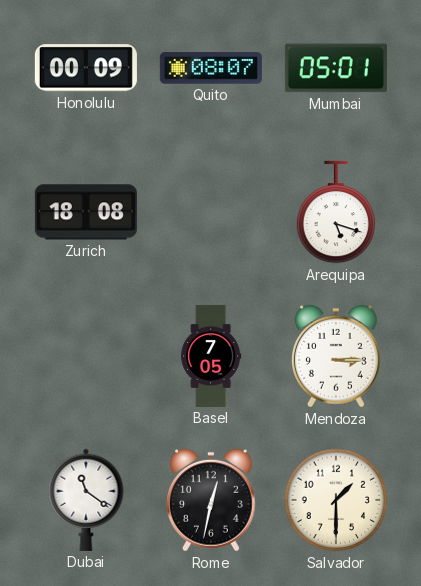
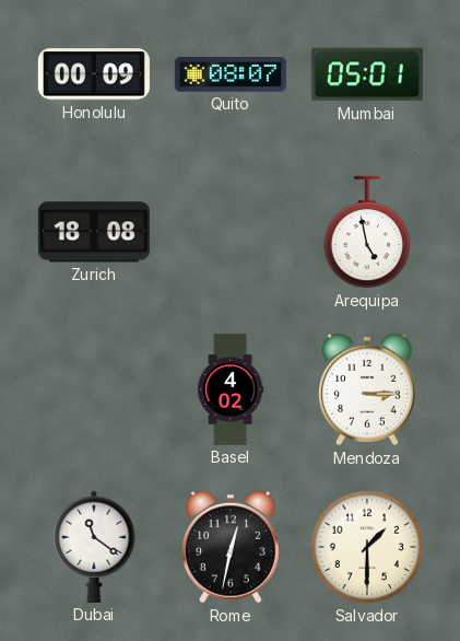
Arequipa: 5:18 -> 4:58 (367, 232)
Basel: 7:05 -> 4:02 (231, 389)
